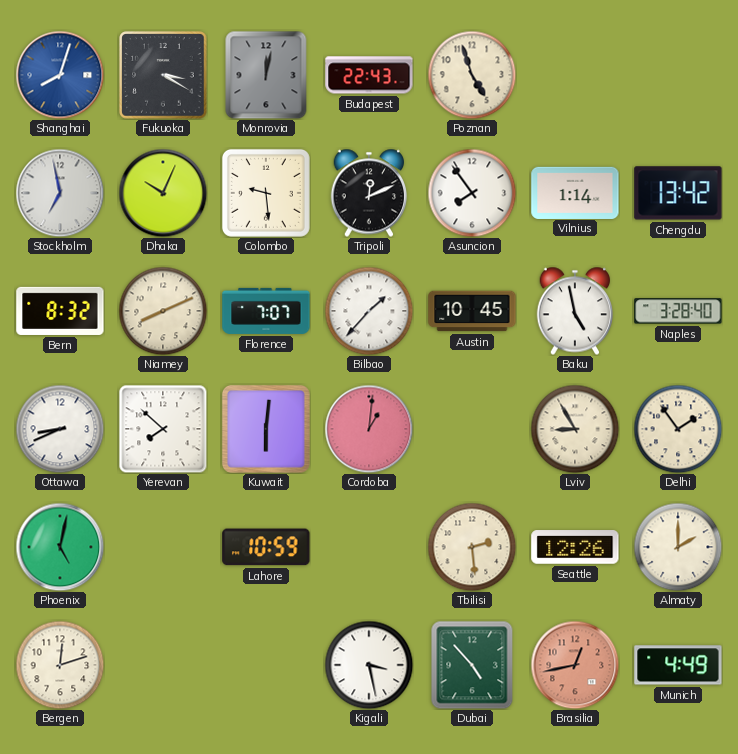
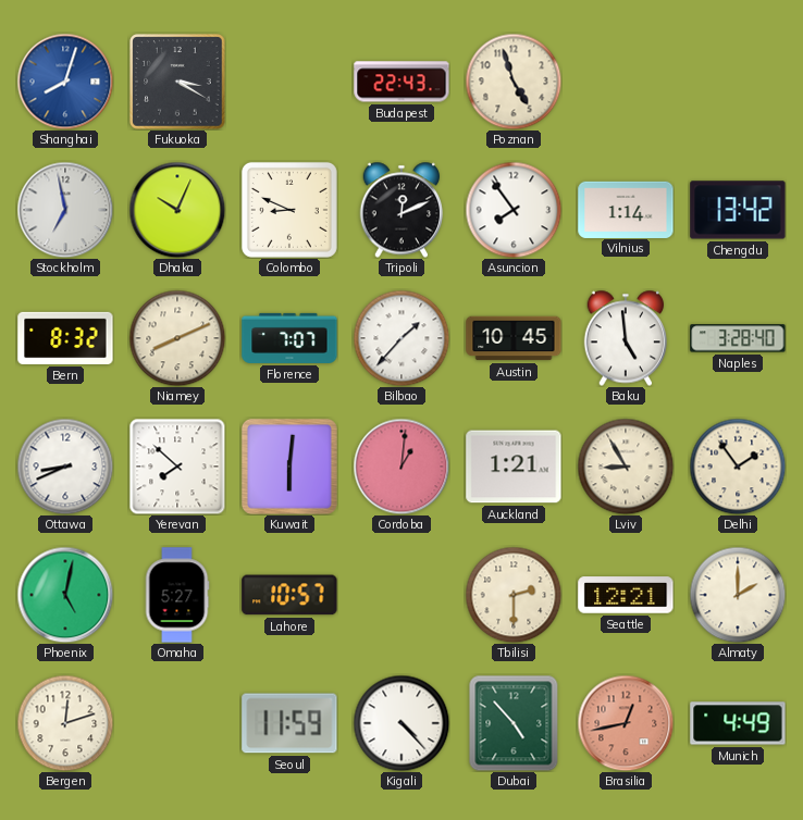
Monrovia: 12:02 -> none (266, 75)
Colombo: 9:29 -> 8:49 (289, 210)
Baku: 4:58 -> 4:59 (626, 338)
Auckland: none -> 1:21 (514, 467)
Omaha: none -> 5:27 (177, 595)
Lahore: 10:59 -> 10:57 (289, 595)
Tbilisi: 2:29 -> 2:30 (514, 595)
Seattle: 12:26 -> 12:21 (626, 595)
Seoul: none -> 11:59 (289, 723)
Kigali: 3:28 -> 4:23 (401, 723)
